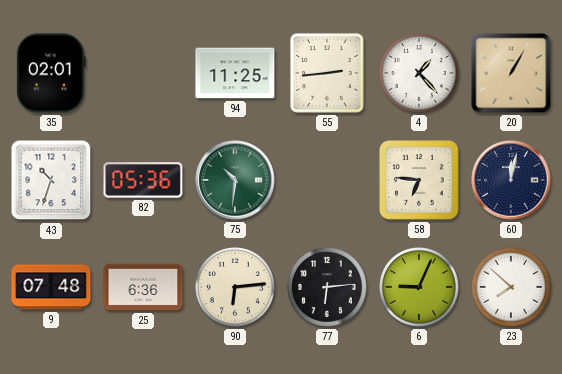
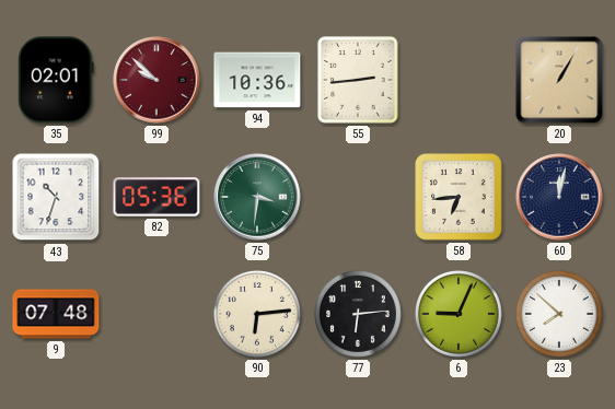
99: none -> 9:52 (156, 80)
94: 11:25 -> 10:36 (257, 80)
4: 1:23 -> none (420, 74)
75: 10:31 -> 3:31 (257, 197)
58: 6:46 -> 6:44 (459, 197)
25: 6:36 -> none (143, 287)
